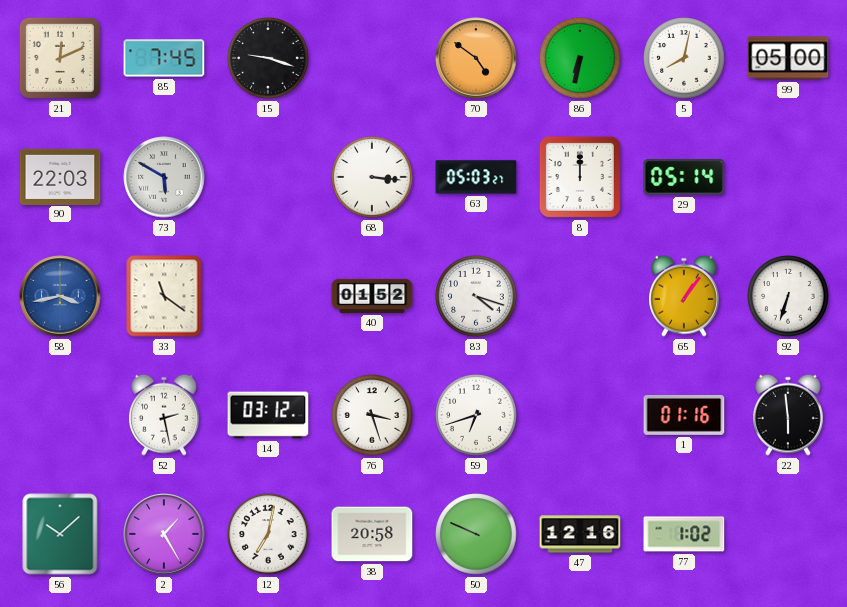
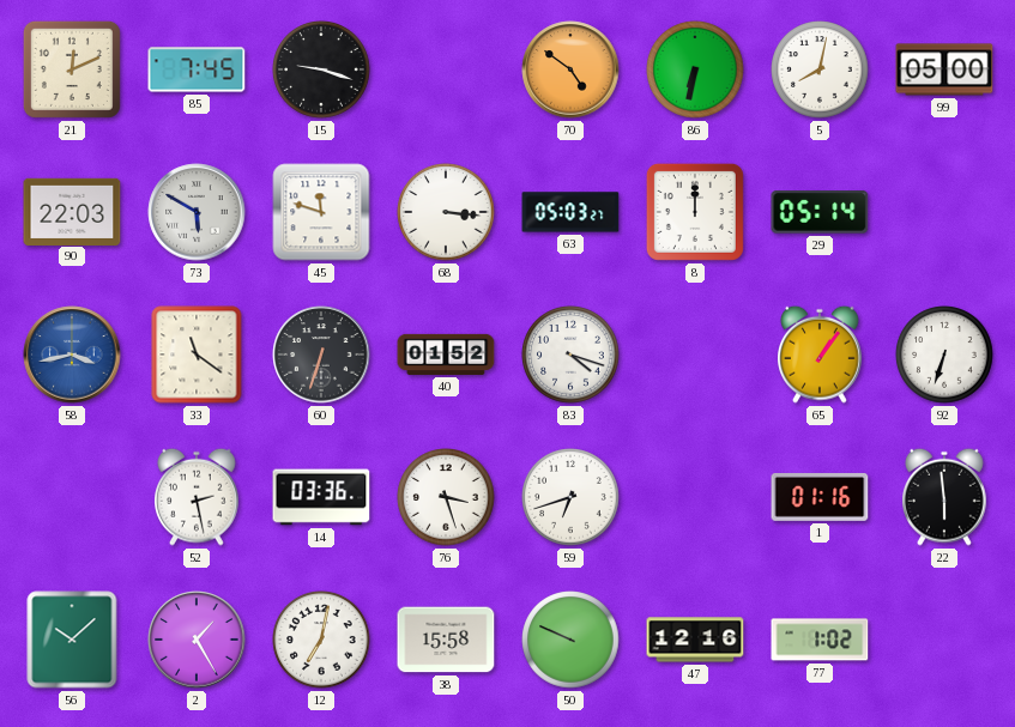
45: none -> 11:48 (321, 212)
60: none -> 6:33 (321, 355)
14: 03:12 -> 03:36 (321, 497)
38: 20:58 -> 15:58 (446, 640)
